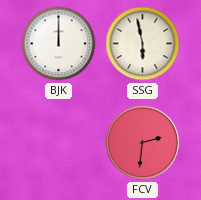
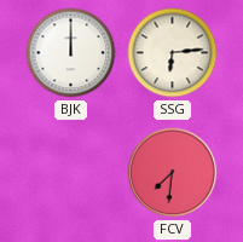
SSG: 5:58 -> 6:14 (173, 53)
FCV: 2:31 -> 7:31 (173, 173)
